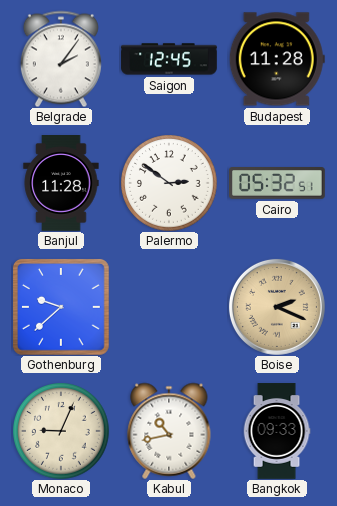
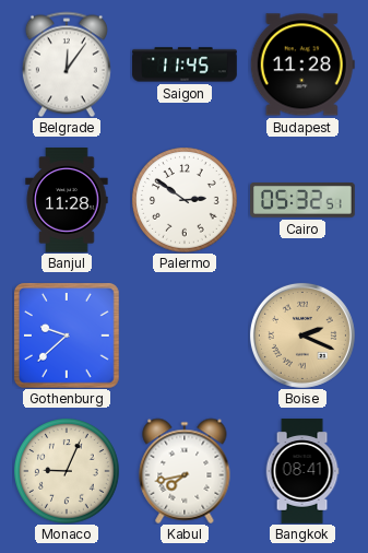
Belgrade: 2:06 -> 12:06 (67, 64)
Saigon: 12:45 -> 11:45 (185, 64)
Kabul: 10:43 -> 7:43 (185, 471)
Bangkok: 09:33 -> 08:41 (302, 471)
